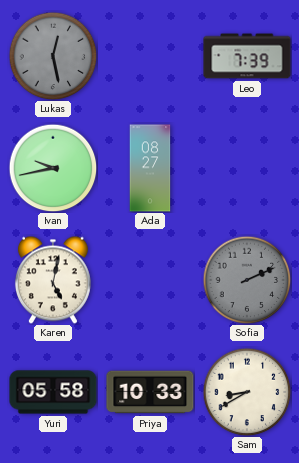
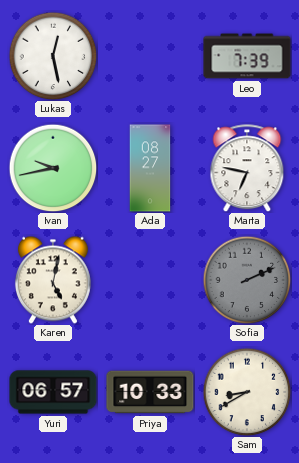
Lukas dial: grey -> white (53, 56)
Marta: none -> 6:47 (247, 168)
Yuri: 05:58 -> 06:57 (53, 392)
